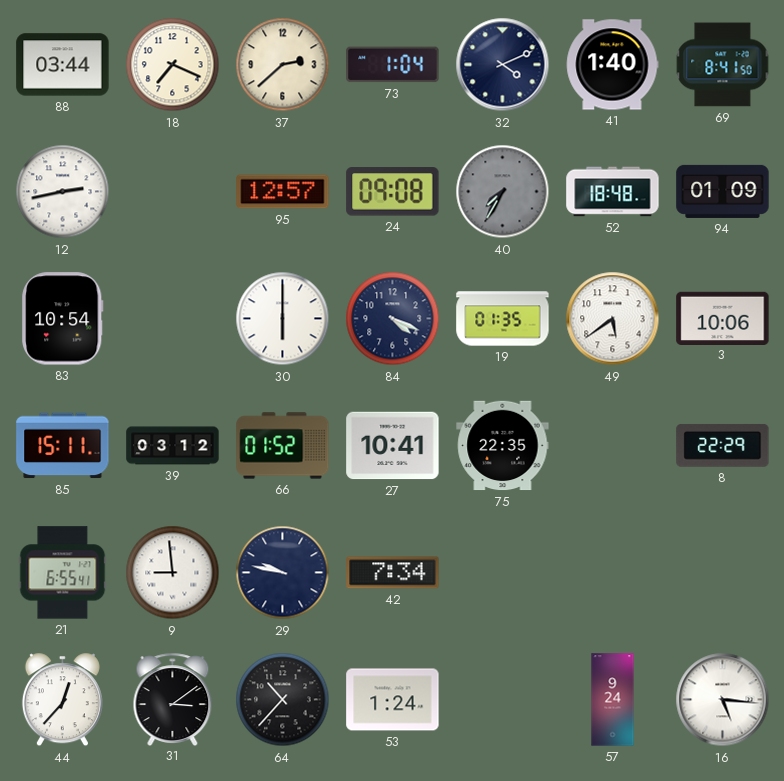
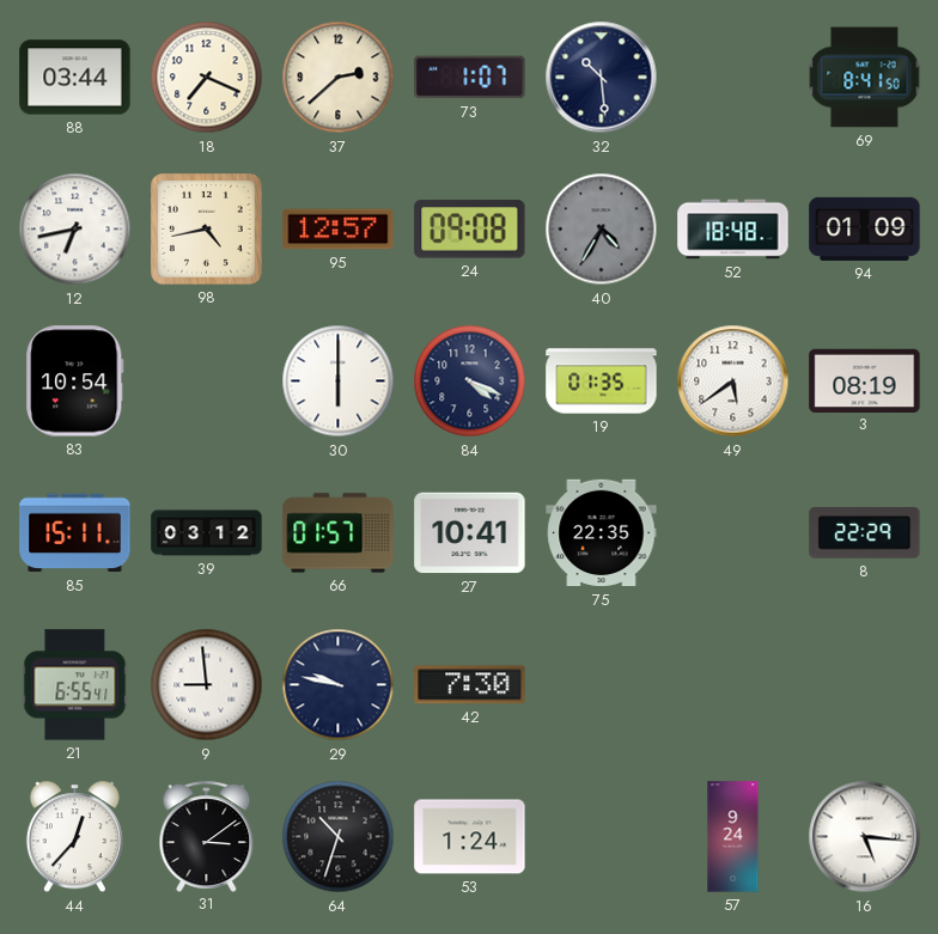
73: 1:04 -> 1:07 (470, 78)
32: 4:11 -> 10:29 (602, 78)
41: 1:40 -> none (612, 65)
12: 2:43 -> 6:43 (75, 230)
98: none -> 4:43 (207, 230)
40: 7:35 -> 4:35 (602, 230)
3: 10:06 -> 08:19 (865, 380)
66: 01:52 -> 01:57 (339, 533)
42: 7:34 -> 7:30 (470, 685)
64: 10:37 -> 10:33 (339, 837)
